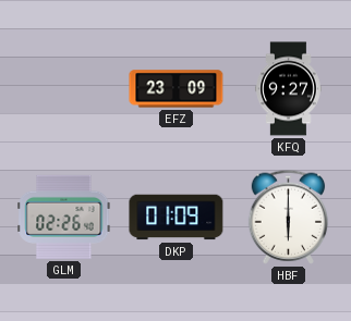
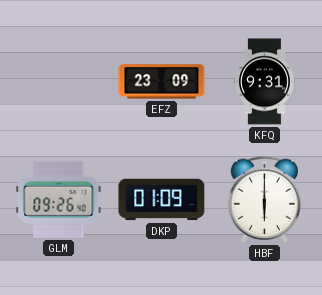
KFQ: 9:27 -> 9:31 (265, 82)
GLM: 02:26 -> 09:26 (59, 199)
